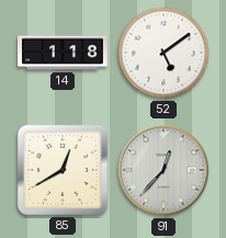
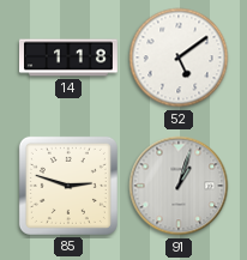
85: 12:40 -> 2:48 (68, 186)
91: 12:37 -> 1:03 (179, 186)
